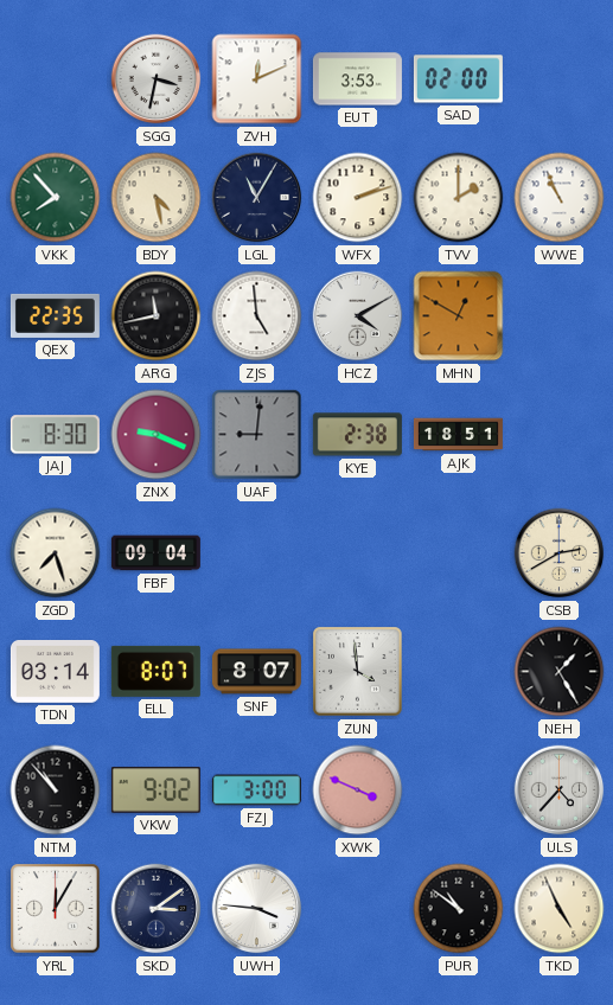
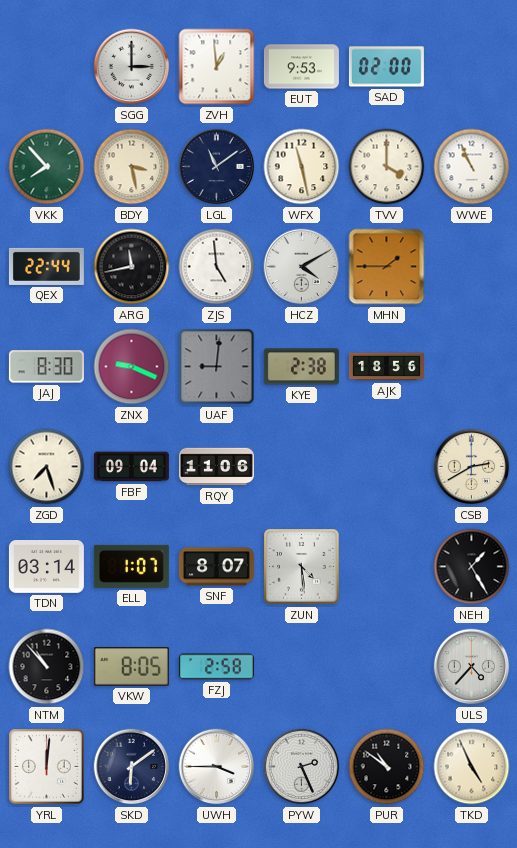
SGG: 3:32 -> 3:00 (132, 67)
ZVH: 12:11 -> 12:59 (217, 67)
EUT: 3:53 -> 9:53 (301, 67)
BDY: 4:28 -> 3:28 (132, 167)
LGL: 11:05 -> 11:09 (217, 167)
WFX: 2:12 -> 11:28 (302, 167)
TVV: 2:00 -> 4:00 (387, 167)
QEX: 22:35 -> 22:44 (46, 266)
MHN: 12:50 -> 1:45 (387, 267)
AJK: 18:51 -> 18:56 (386, 367)
RQY: none -> 11:06 (216, 467)
ELL: 8:07 -> 1:07 (131, 566)
ZUN: 3:59 -> 4:29 (302, 567)
VKW: 9:02 -> 8:05 (131, 667)
FZJ: 3:00 -> 2:58 (216, 667)
XWK: 3:49 -> none (358, 790)
YRL: 12:05 -> 12:01 (47, 767)
SKD: 3:09 -> 6:09 (132, 767)
UWH: 3:46 -> 3:45 (217, 767)
PYW: none -> 2:26 (302, 767)
